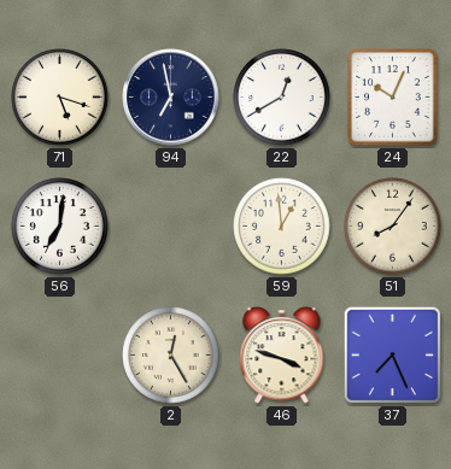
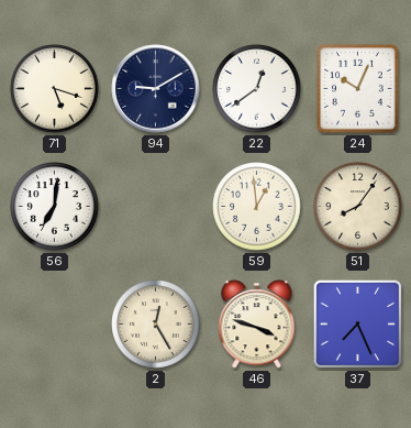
94: 6:58 -> 9:10 (156, 89)
22: 12:40 -> 12:39 (257, 89)
